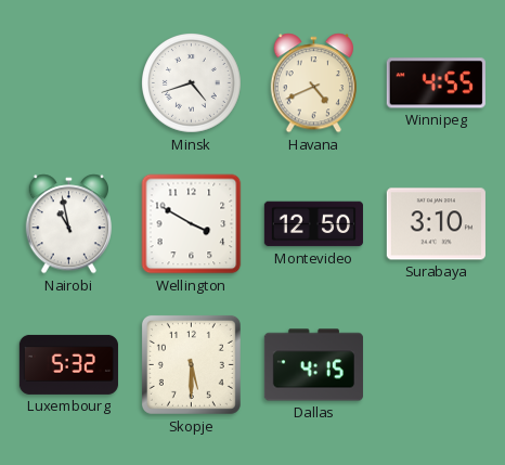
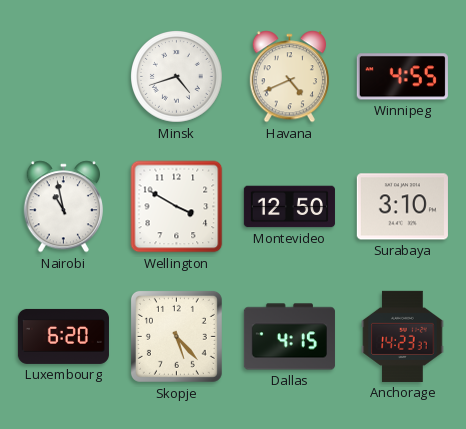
Luxembourg: 5:32 -> 6:20 (63, 336)
Skopje: 5:30 -> 5:23 (176, 336)
Anchorage: none -> 14:23 (403, 336)
